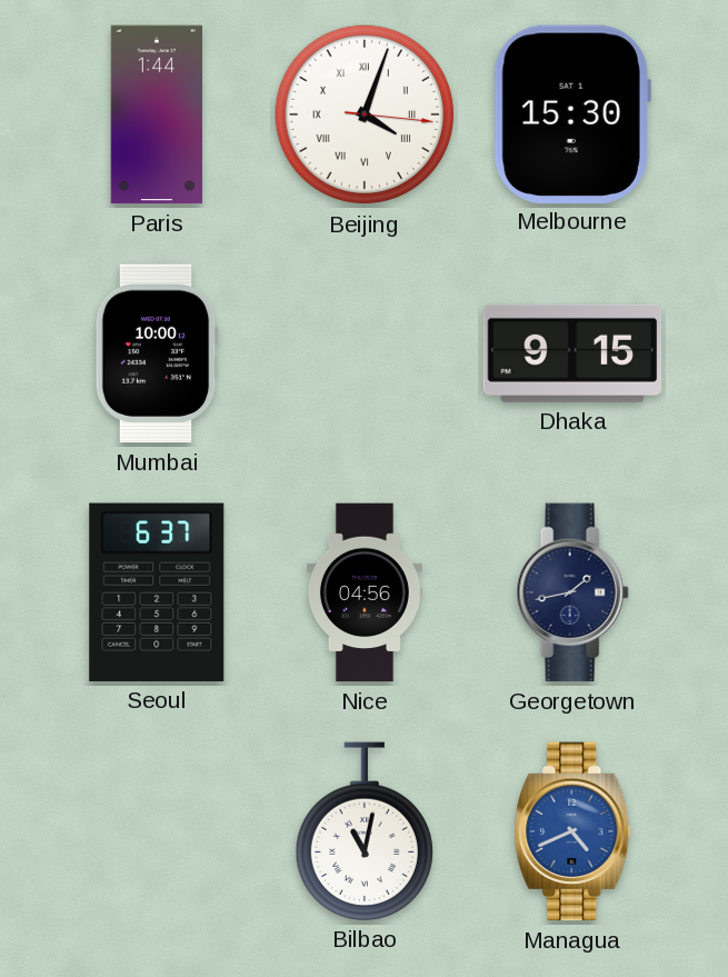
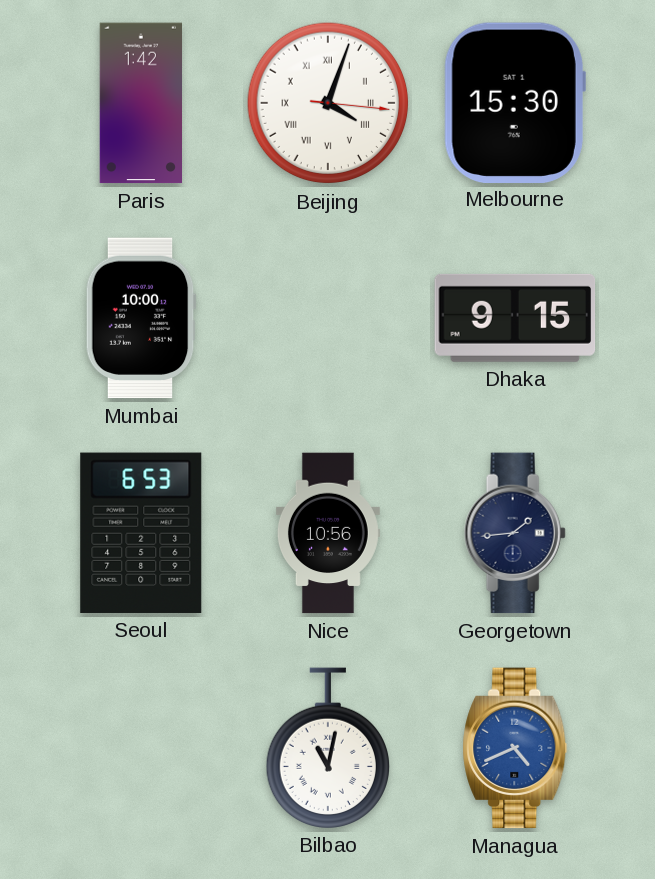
Paris: 1:44 -> 1:42 (140, 103)
Seoul: 6:37 -> 6:53 (141, 533)
Nice: 04:56 -> 10:56 (328, 533)
Georgetown: 1:43 -> 1:44 (515, 533)
